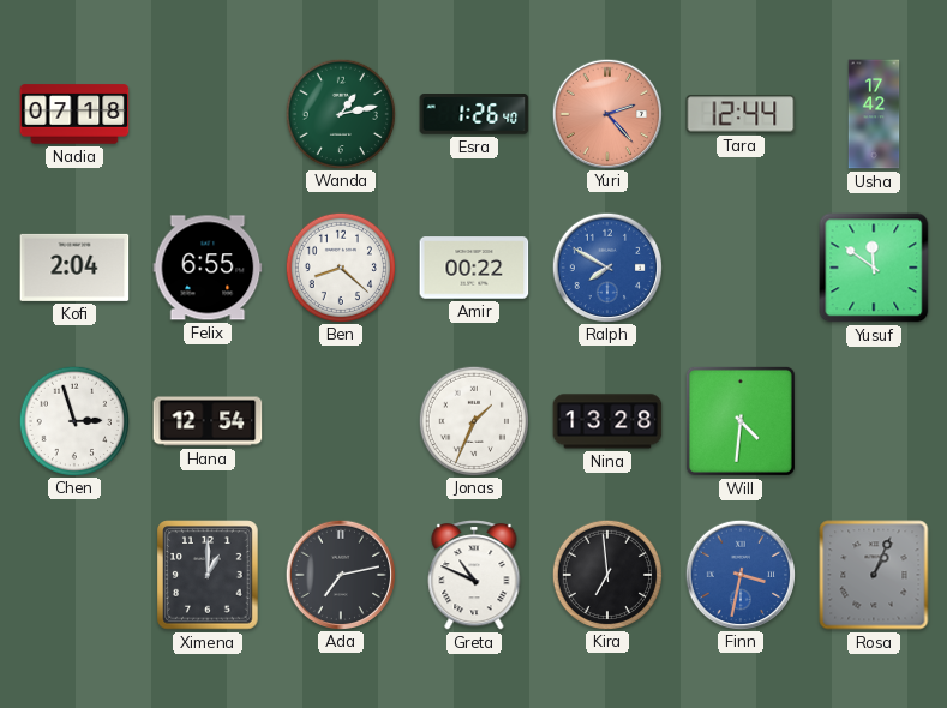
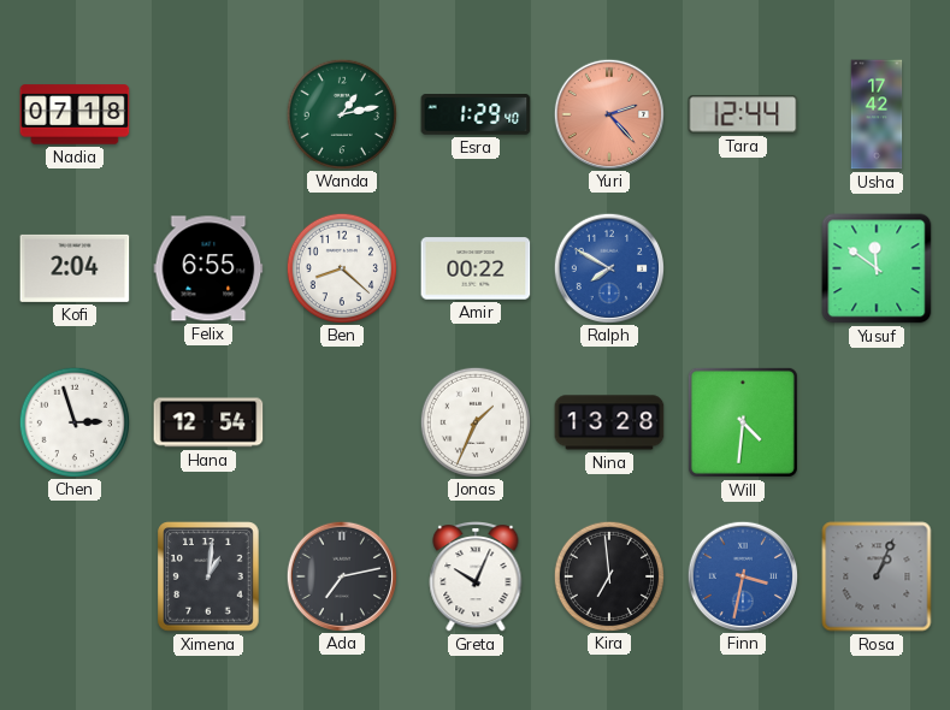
Esra: 1:26 -> 1:29 (476, 116)
Ximena: 1:00 -> 1:01 (208, 576)
Greta: 10:49 -> 10:04 (476, 578)
